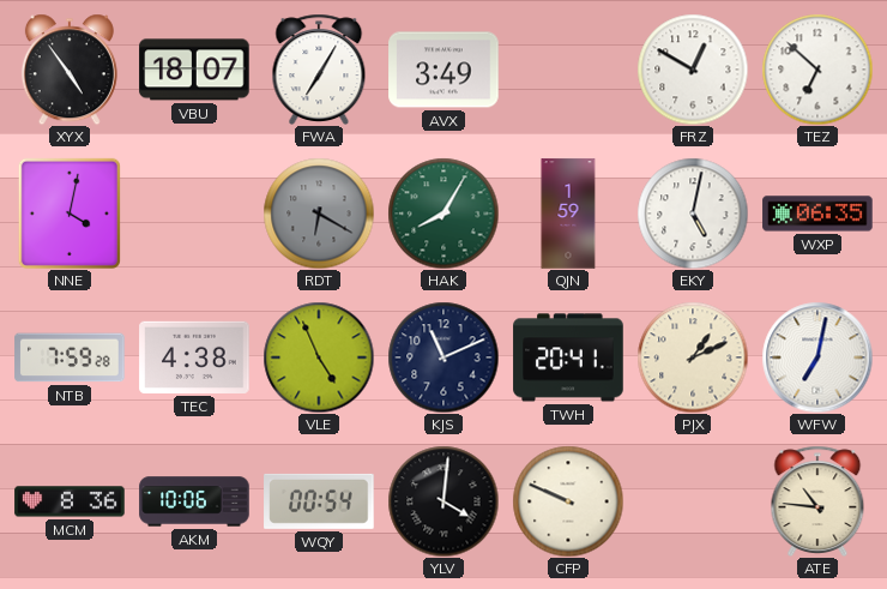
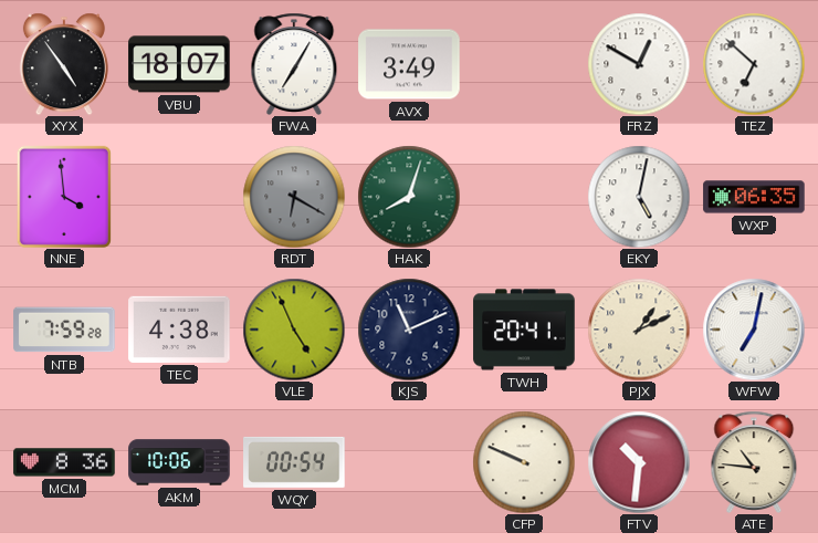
NNE: 4:02 -> 3:59 (64, 197)
HAK: 8:05 -> 8:03 (409, 197)
QJN: 1:59 -> none (568, 214)
YLV: 4:01 -> none (444, 501)
FTV: none -> 10:31 (639, 462)
